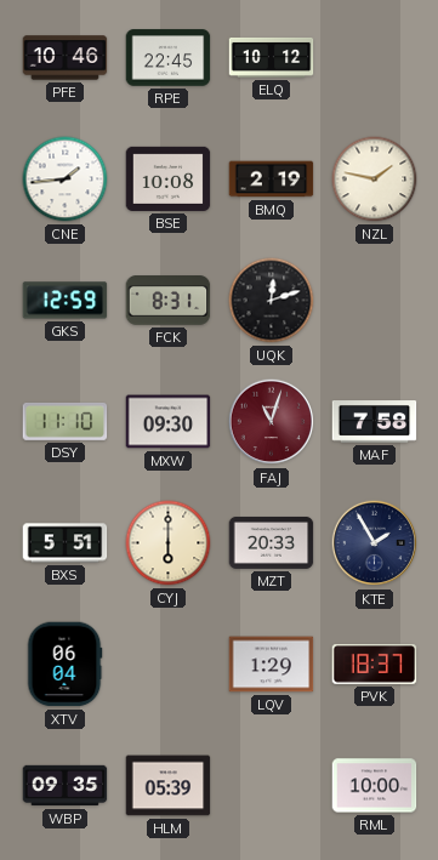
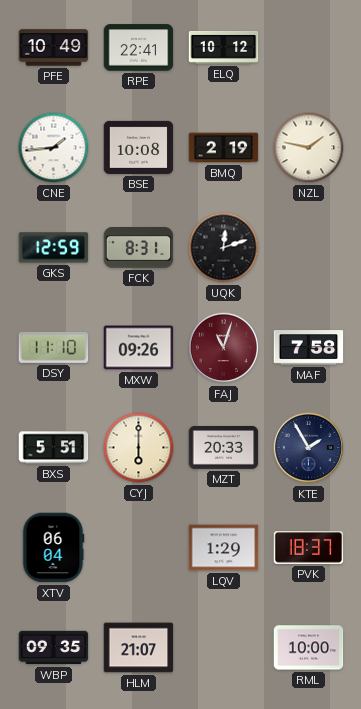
PFE: 10:46 -> 10:49 (54, 48)
RPE: 22:45 -> 22:41 (139, 48)
MXW: 09:30 -> 09:26 (139, 348)
HLM: 05:39 -> 21:07 (139, 648)
